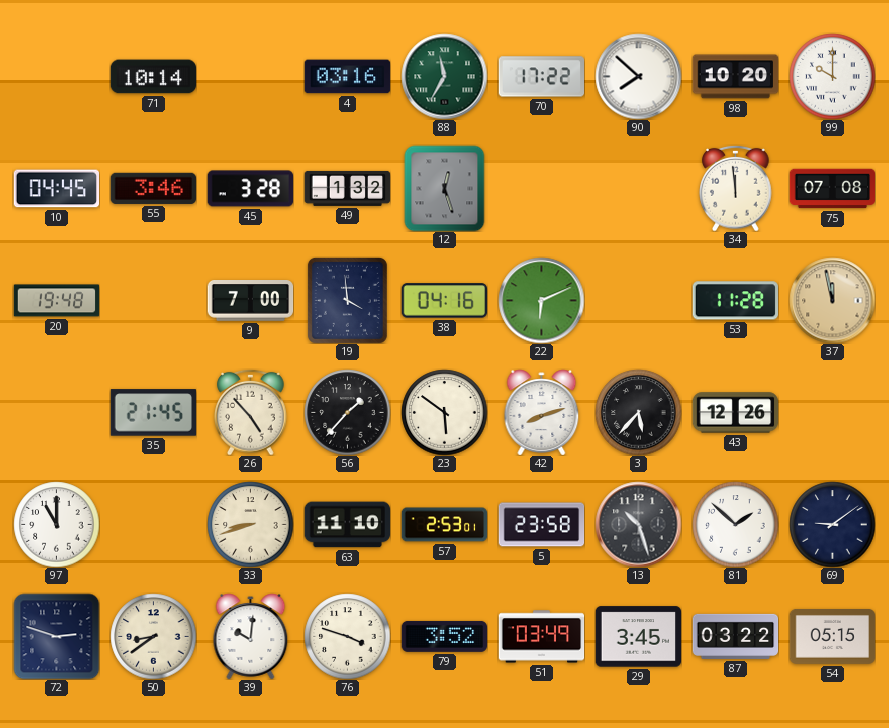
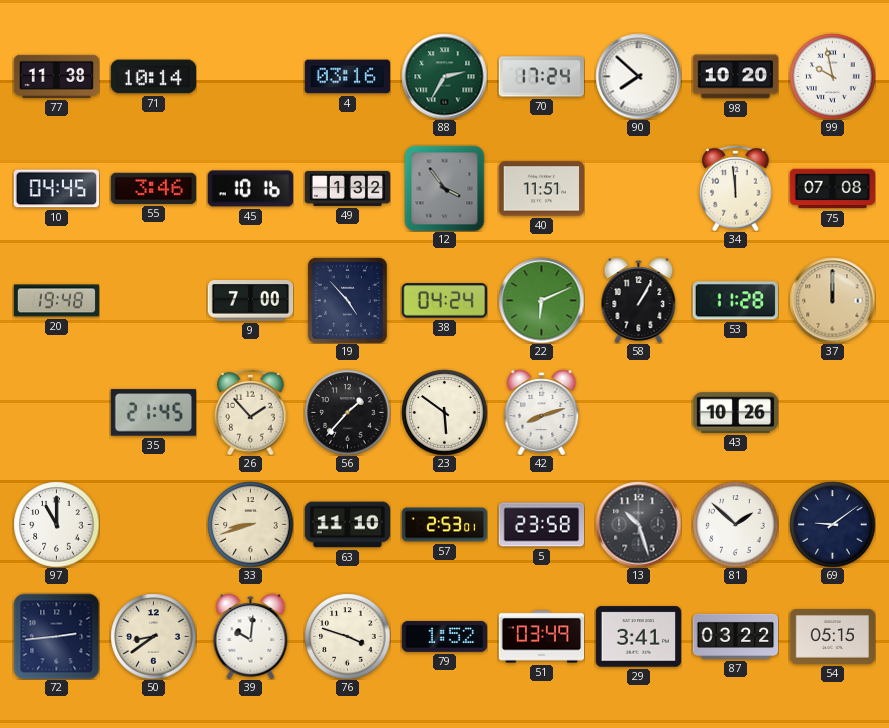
77: none -> 11:38 (56, 76)
88: 11:35 -> 2:35 (444, 76)
70: 17:22 -> 17:24 (541, 77)
99: 10:00 -> 9:58 (832, 76)
45: 3:28 -> 10:16 (250, 189)
12: 12:27 -> 3:54 (445, 188)
40: none -> 11:51 (541, 189)
19: 3:59 -> 4:53 (347, 300)
38: 04:16 -> 04:24 (444, 301)
58: none -> 1:05 (639, 300)
37: 11:58 -> 12:00 (832, 300)
26: 4:53 -> 1:53 (251, 412)
3: 5:37 -> none (638, 412)
43: 12:26 -> 10:26 (735, 413)
72: 2:48 -> 2:44 (56, 636)
79: 3:52 -> 1:52 (444, 636)
29: 3:45 -> 3:41 (638, 637)
